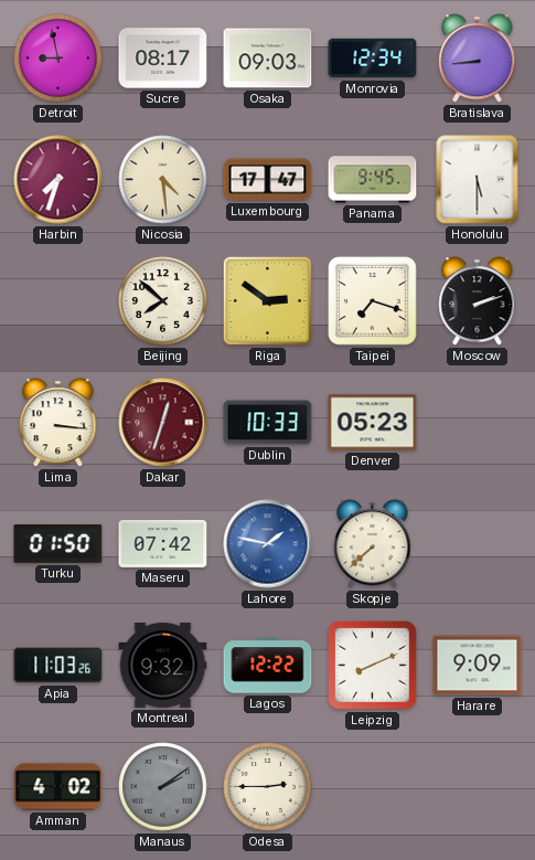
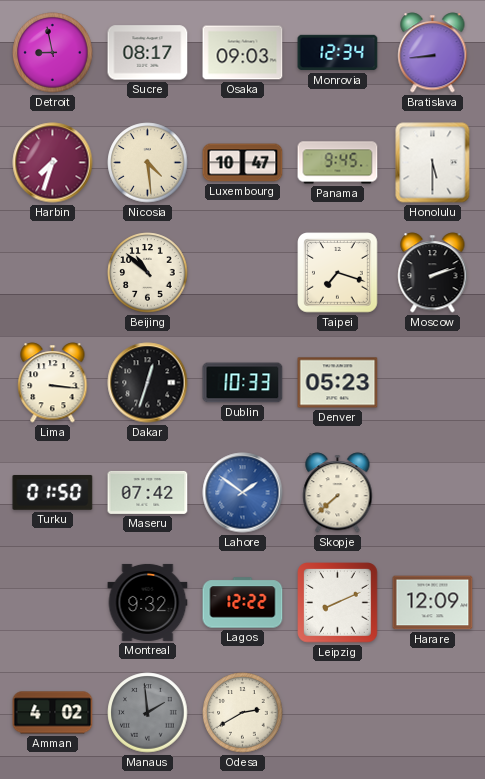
Luxembourg: 17:47 -> 10:47 (243, 163)
Beijing: 7:52 -> 10:52 (148, 273)
Riga: 2:51 -> none (267, 300)
Dakar dial: burgundy -> black (148, 383)
Lahore: 1:47 -> 1:51 (243, 493)
Apia: 11:03 -> none (58, 666)
Harare: 9:09 -> 12:09 (433, 603)
Manaus: 2:09 -> 1:59 (148, 713)
Odesa: 2:45 -> 2:40 (243, 713)
